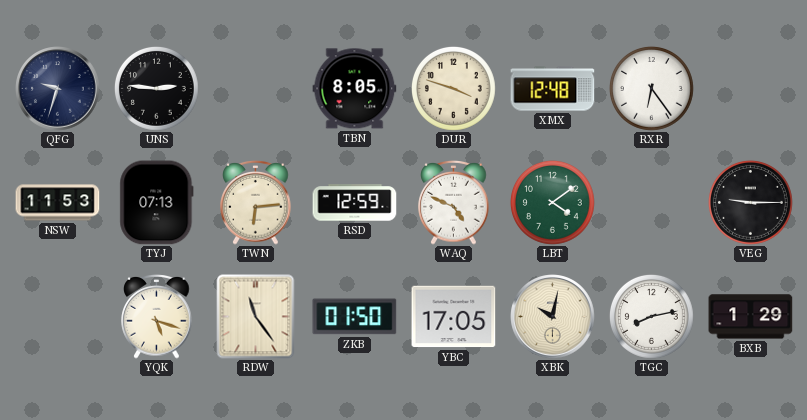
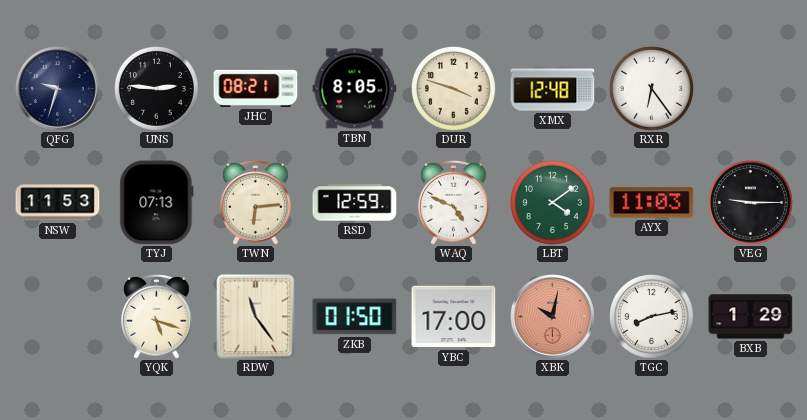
JHC: none -> 08:21 (256, 88)
AYX: none -> 11:03 (652, 203)
YBC: 17:05 -> 17:00 (454, 317)
XBK dial: cream -> salmon (553, 317)
